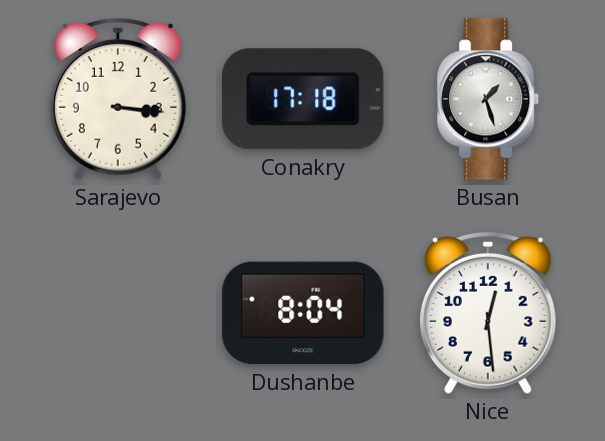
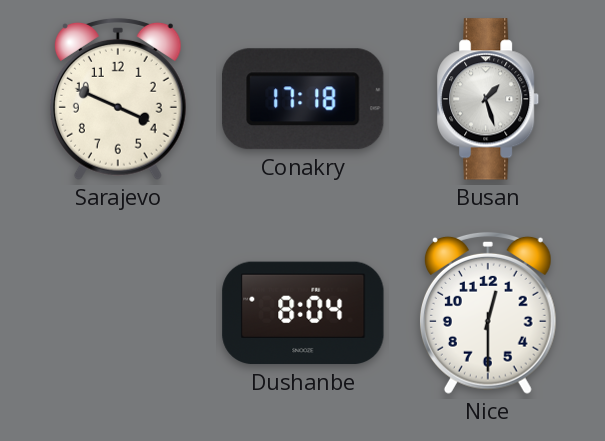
Sarajevo: 3:16 -> 3:49 (118, 99)
Nice: 12:29 -> 12:30 (488, 313)
